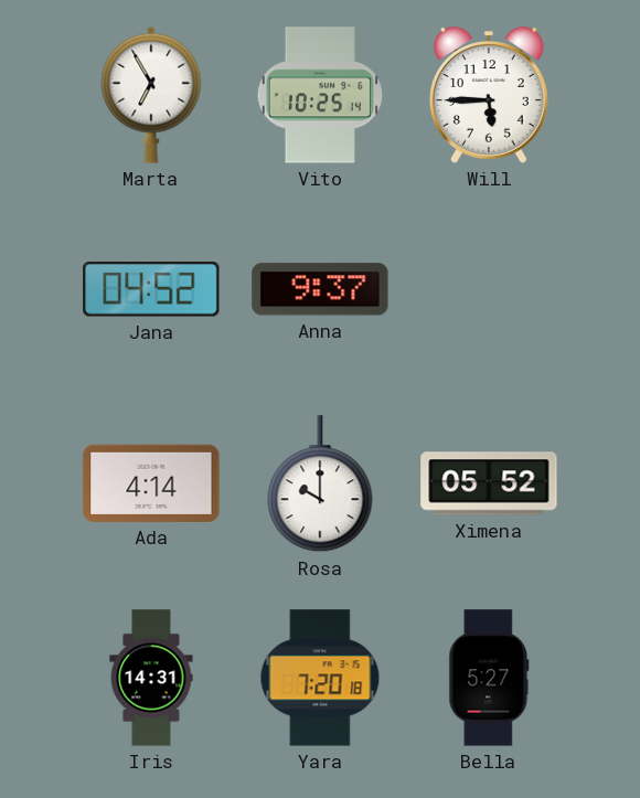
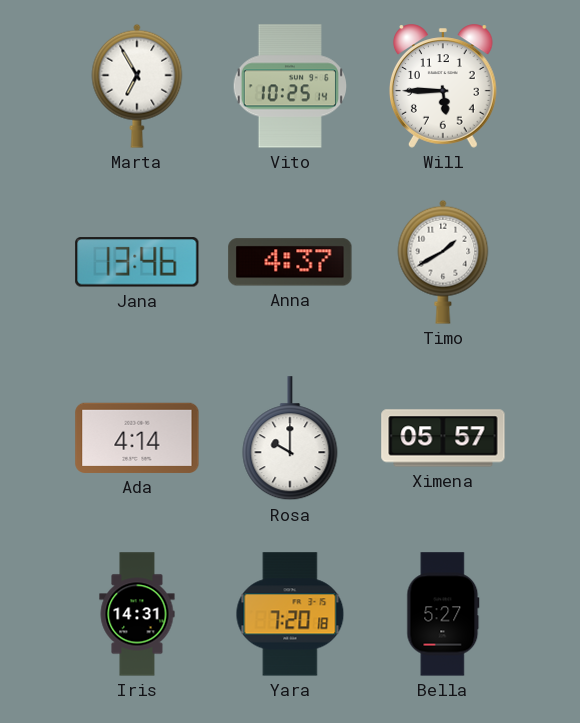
Jana: 04:52 -> 13:46 (137, 262)
Anna: 9:37 -> 4:37 (290, 262)
Timo: none -> 1:40 (443, 262)
Ximena: 05:52 -> 05:57 (443, 438)
